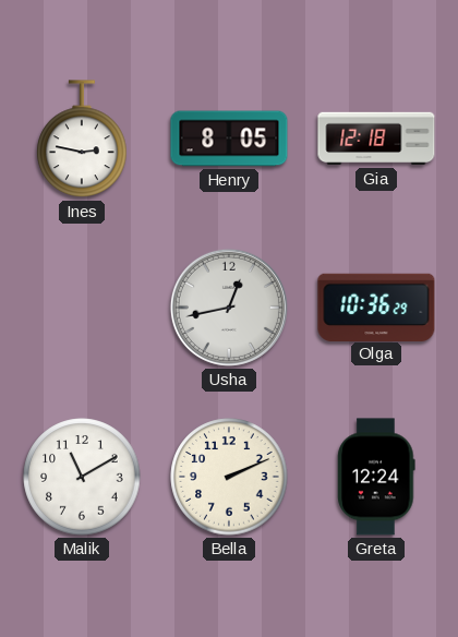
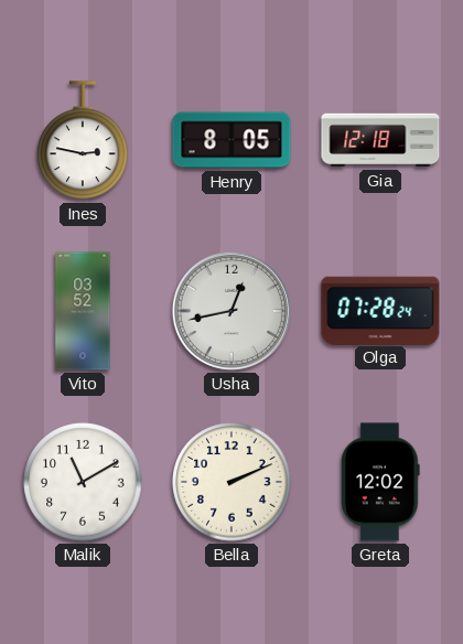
Vito: none -> 03:52 (83, 311)
Olga: 10:36 -> 07:28 (380, 310)
Greta: 12:24 -> 12:02 (380, 482)
